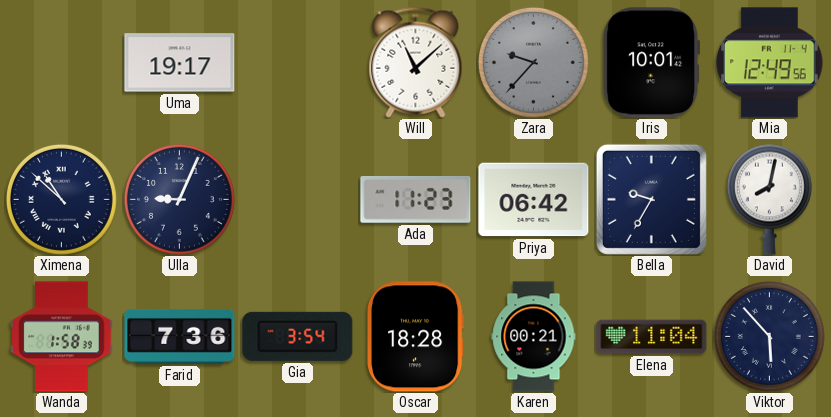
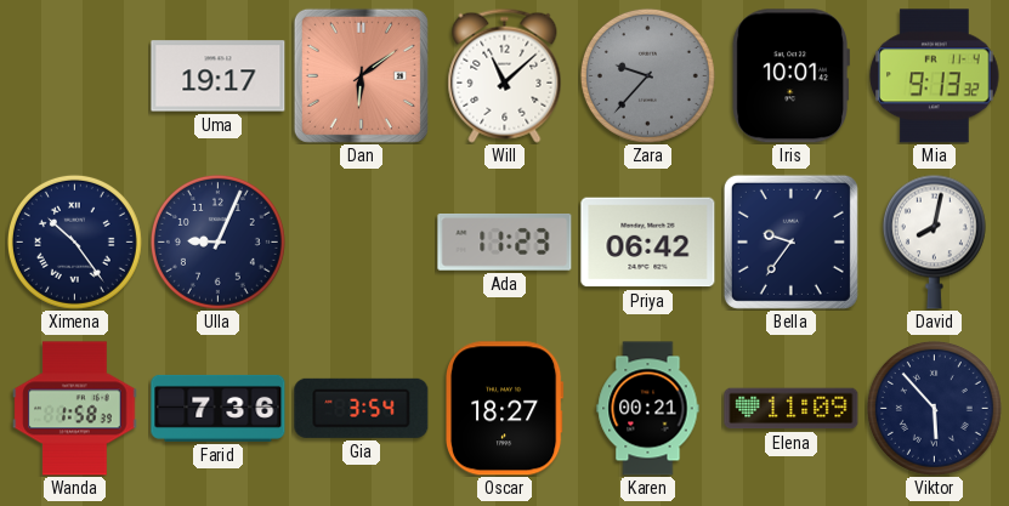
Dan: none -> 6:09 (361, 75)
Mia: 12:49 -> 9:13 (935, 76)
Ximena: 10:52 -> 10:24 (74, 241)
Bella: 9:35 -> 9:36 (790, 241)
Oscar: 18:28 -> 18:27 (505, 409)
Elena: 11:04 -> 11:09 (792, 409)
